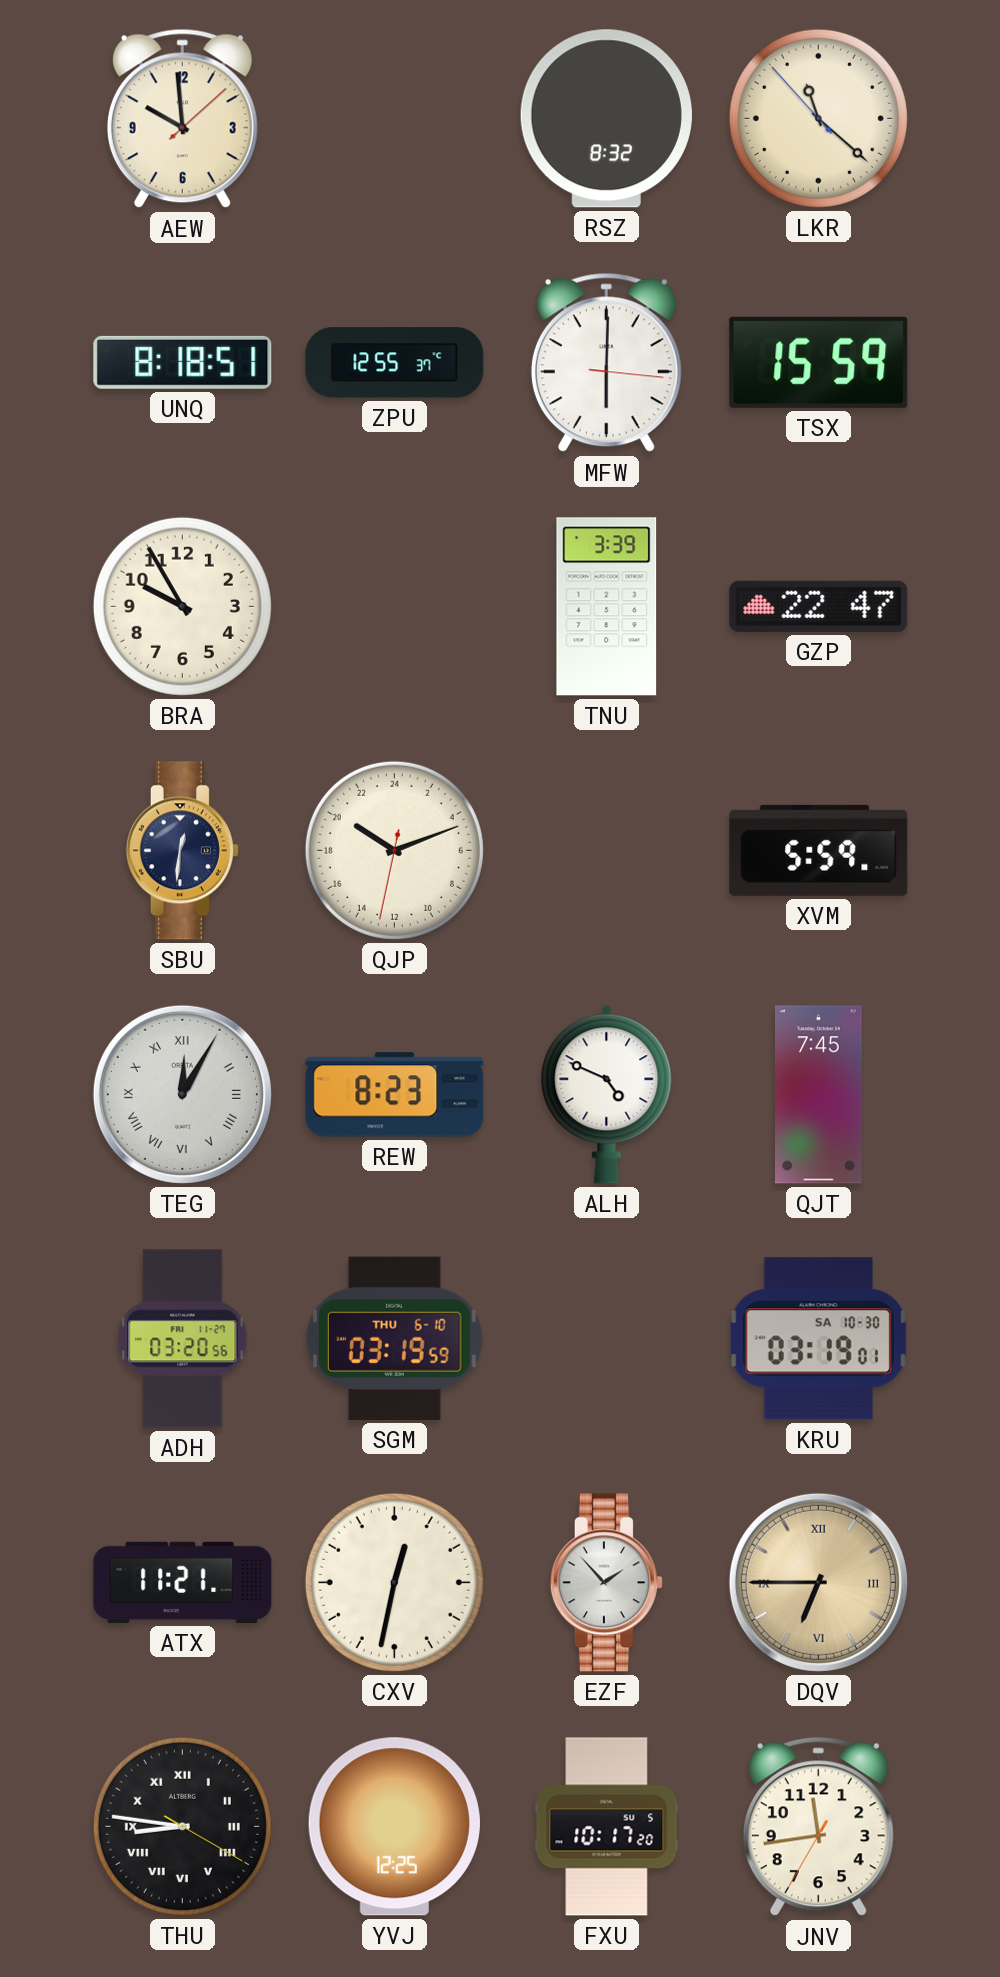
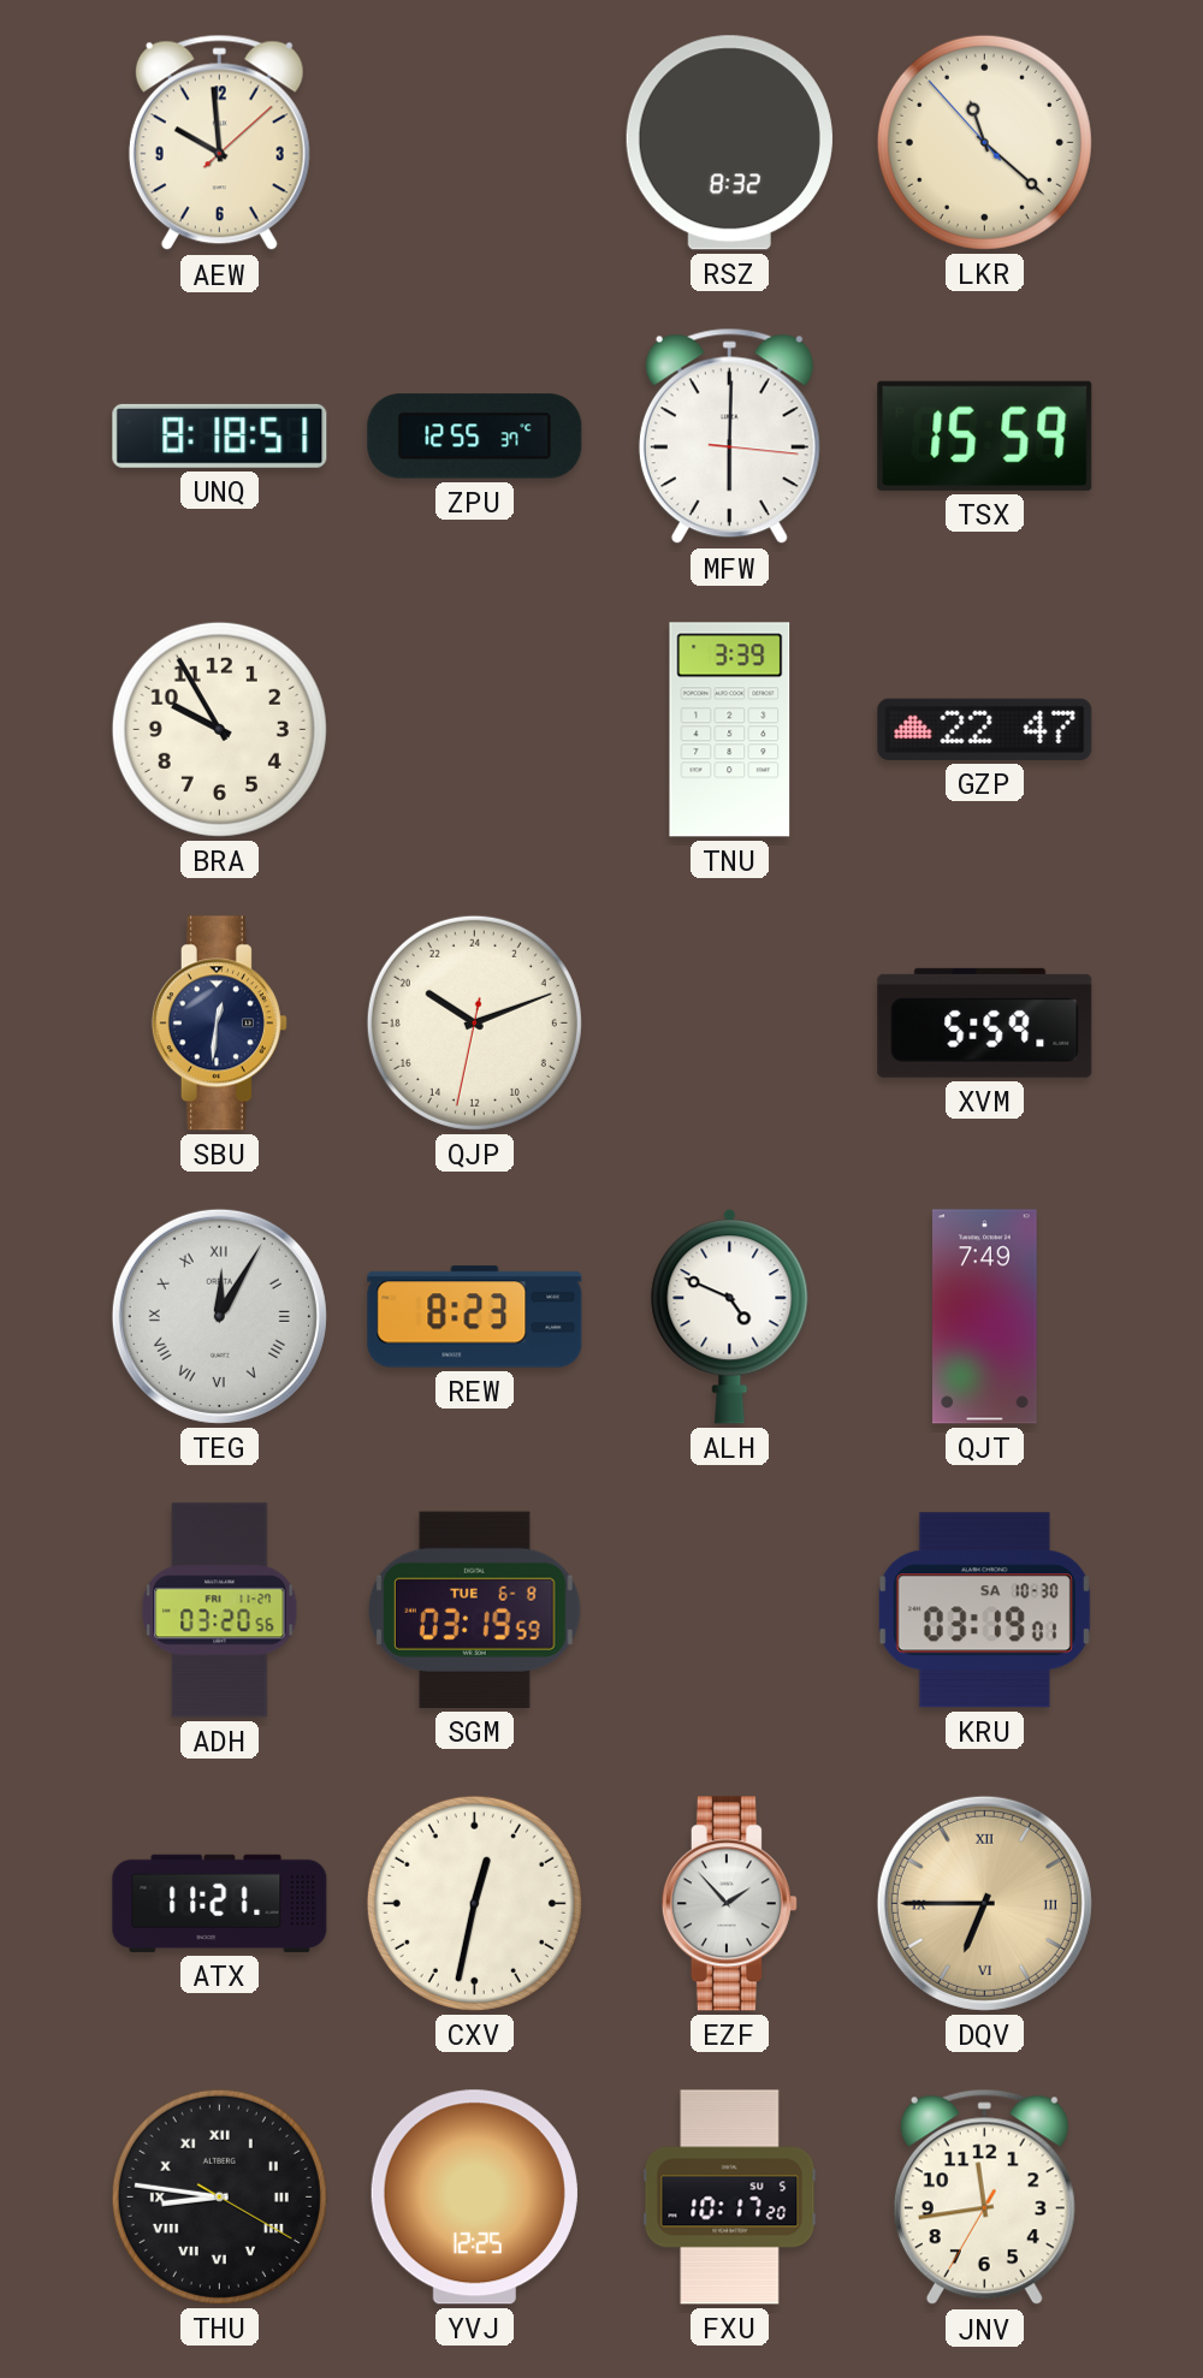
QJT: 7:45 -> 7:49 (985, 1317)
SGM date: THU 6-10 -> TUE 6-8 (474, 1609)
